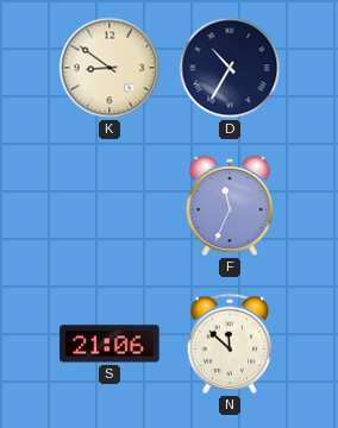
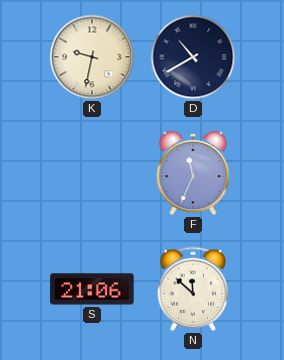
K: 8:51 -> 9:32 (92, 57)
D: 10:35 -> 10:40 (193, 57)
